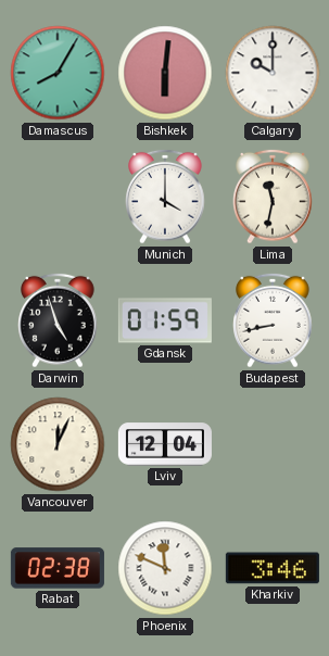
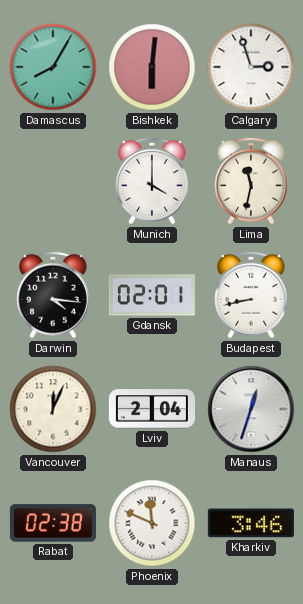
Calgary: 10:00 -> 2:57 (251, 67)
Darwin: 4:57 -> 4:16 (53, 295)
Gdansk: 01:59 -> 02:01 (152, 295)
Lviv: 12:04 -> 2:04 (152, 409)
Manaus: none -> 12:33 (251, 409)
